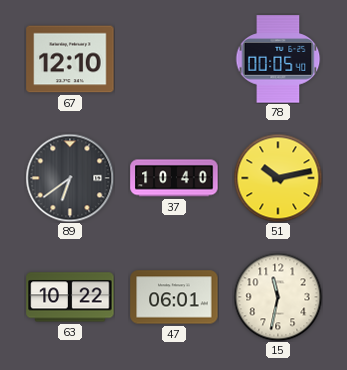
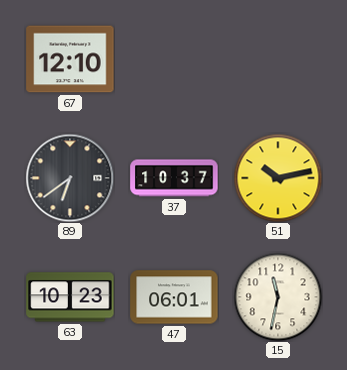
78: 00:05 -> none (278, 59)
37: 10:40 -> 10:37 (174, 178)
63: 10:22 -> 10:23 (70, 297)
